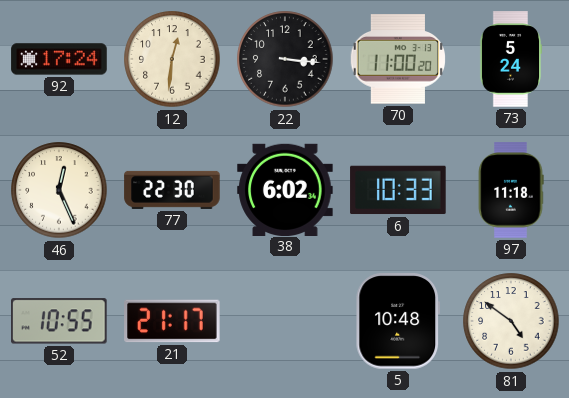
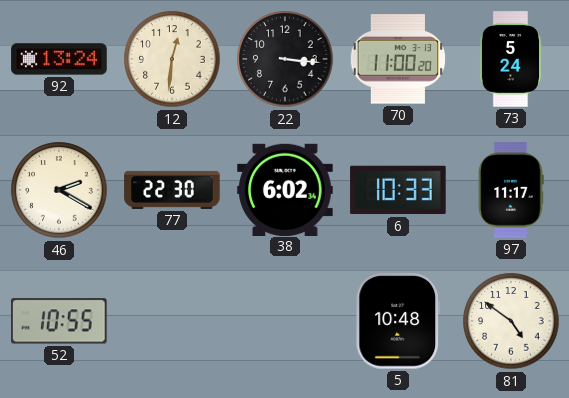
92: 17:24 -> 13:24 (59, 59)
46: 12:26 -> 2:20 (59, 190)
97: 11:18 -> 11:17 (511, 190)
21: 21:17 -> none (172, 321)
